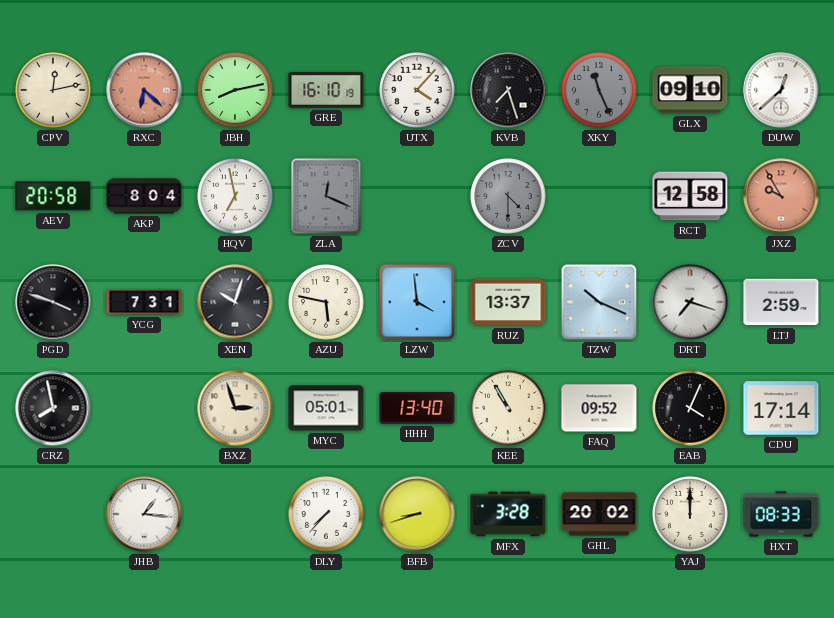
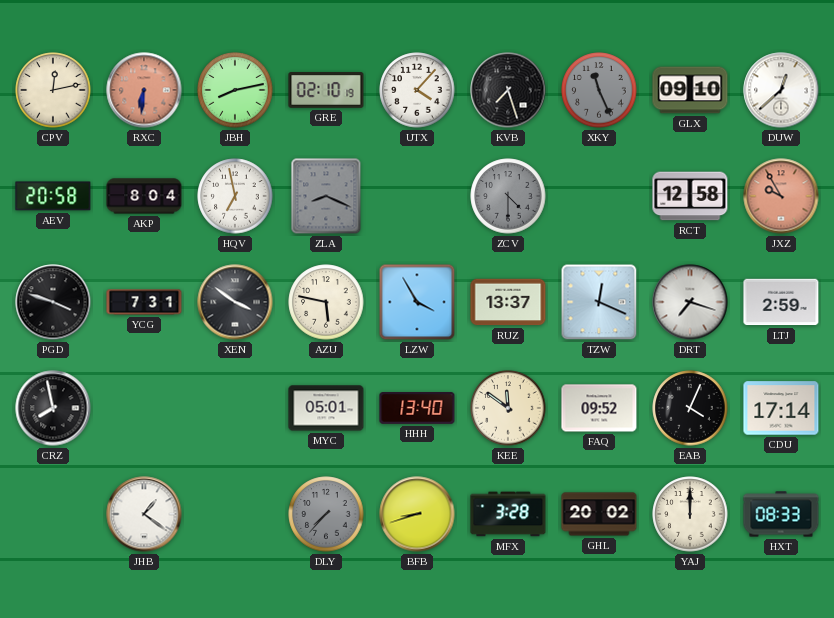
RXC: 6:22 -> 6:31 (144, 90)
GRE: 16:10 -> 02:10 (326, 90)
ZLA: 12:19 -> 8:19 (326, 196)
XEN: 10:03 -> 3:51 (235, 302)
LZW: 3:59 -> 3:55 (417, 302)
TZW: 10:19 -> 12:19 (599, 302)
BXZ: 2:57 -> none (235, 408)
KEE: 10:55 -> 11:51 (508, 408)
JHB: 1:16 -> 1:21 (144, 514)
DLY dial: white -> grey (326, 514)
